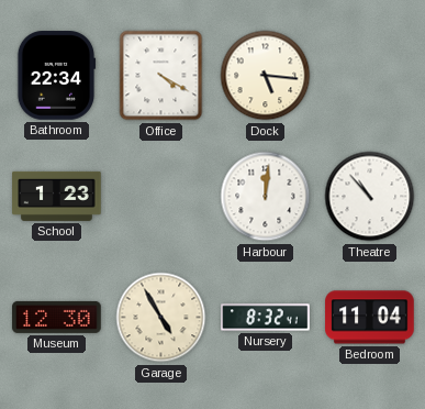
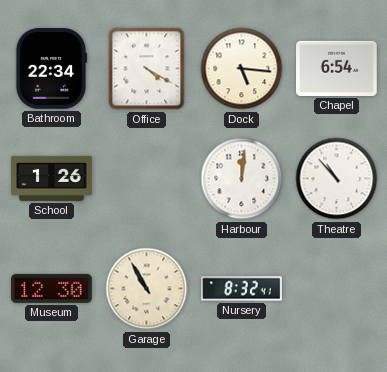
Chapel: none -> 6:54 (337, 68)
School: 1:23 -> 1:26 (52, 178)
Garage: 4:55 -> 10:55 (147, 289)
Bedroom: 11:04 -> none (370, 318)
